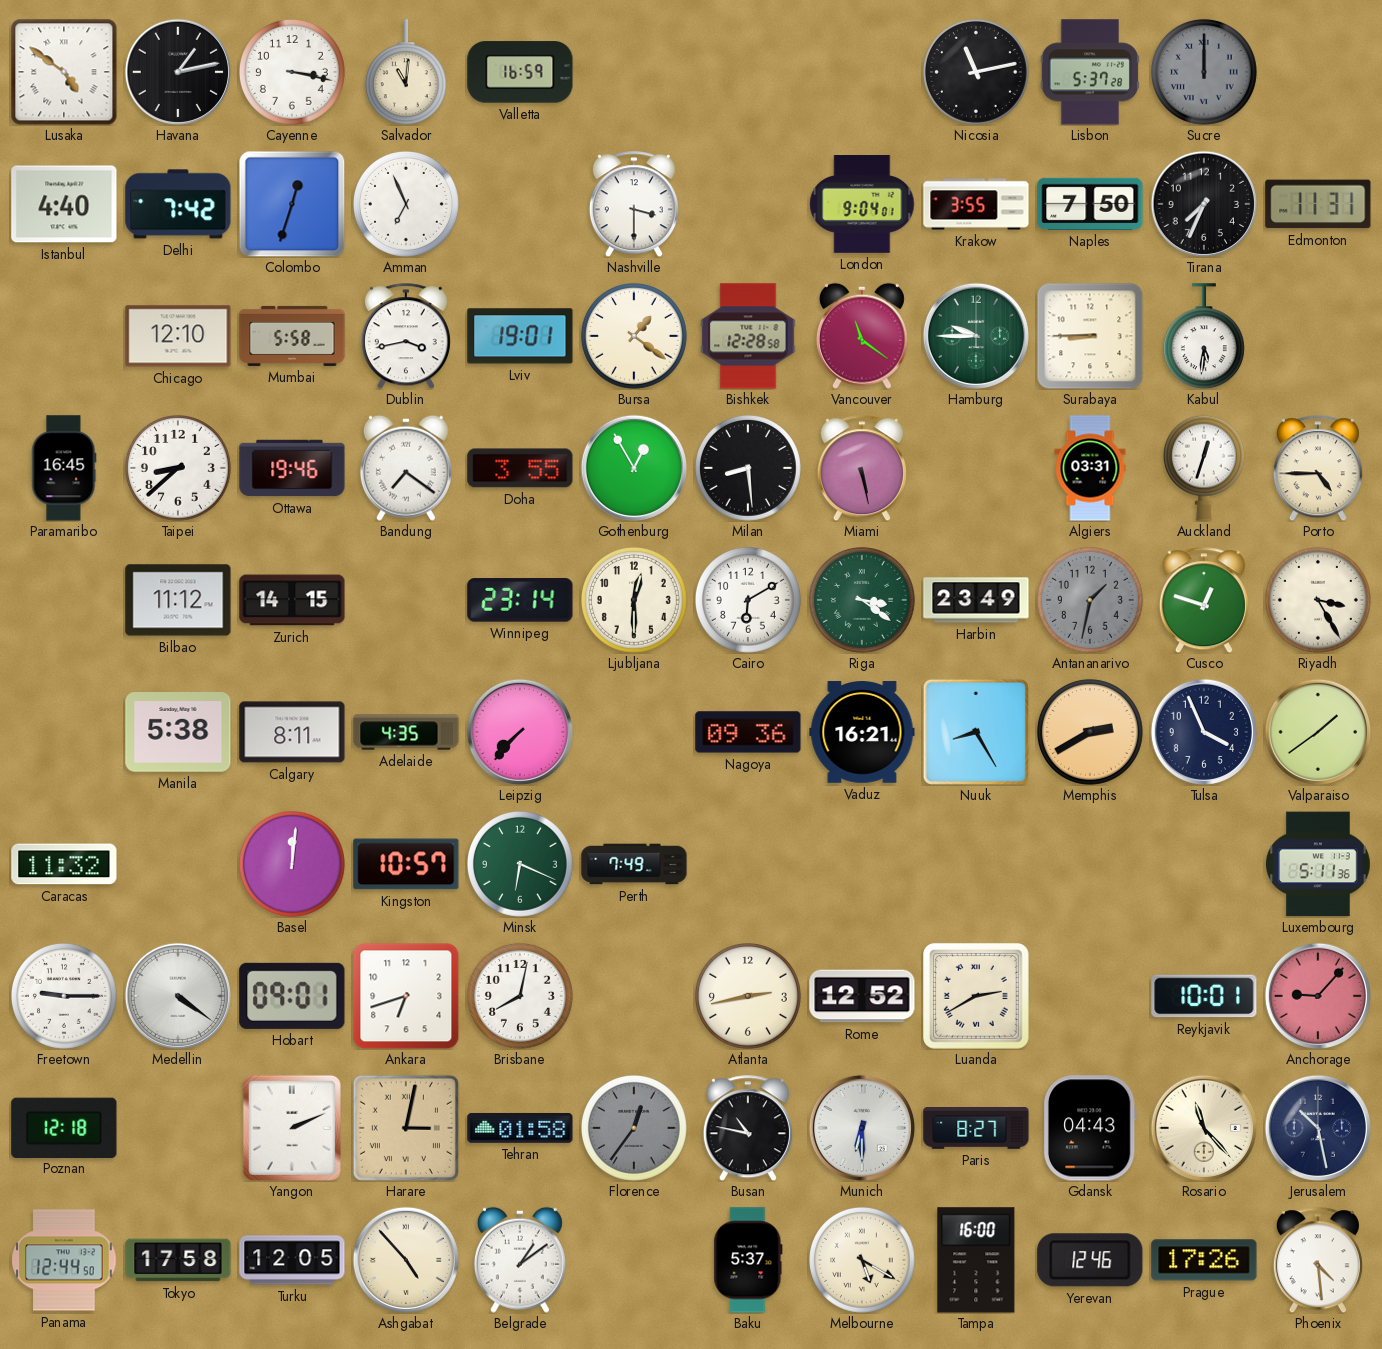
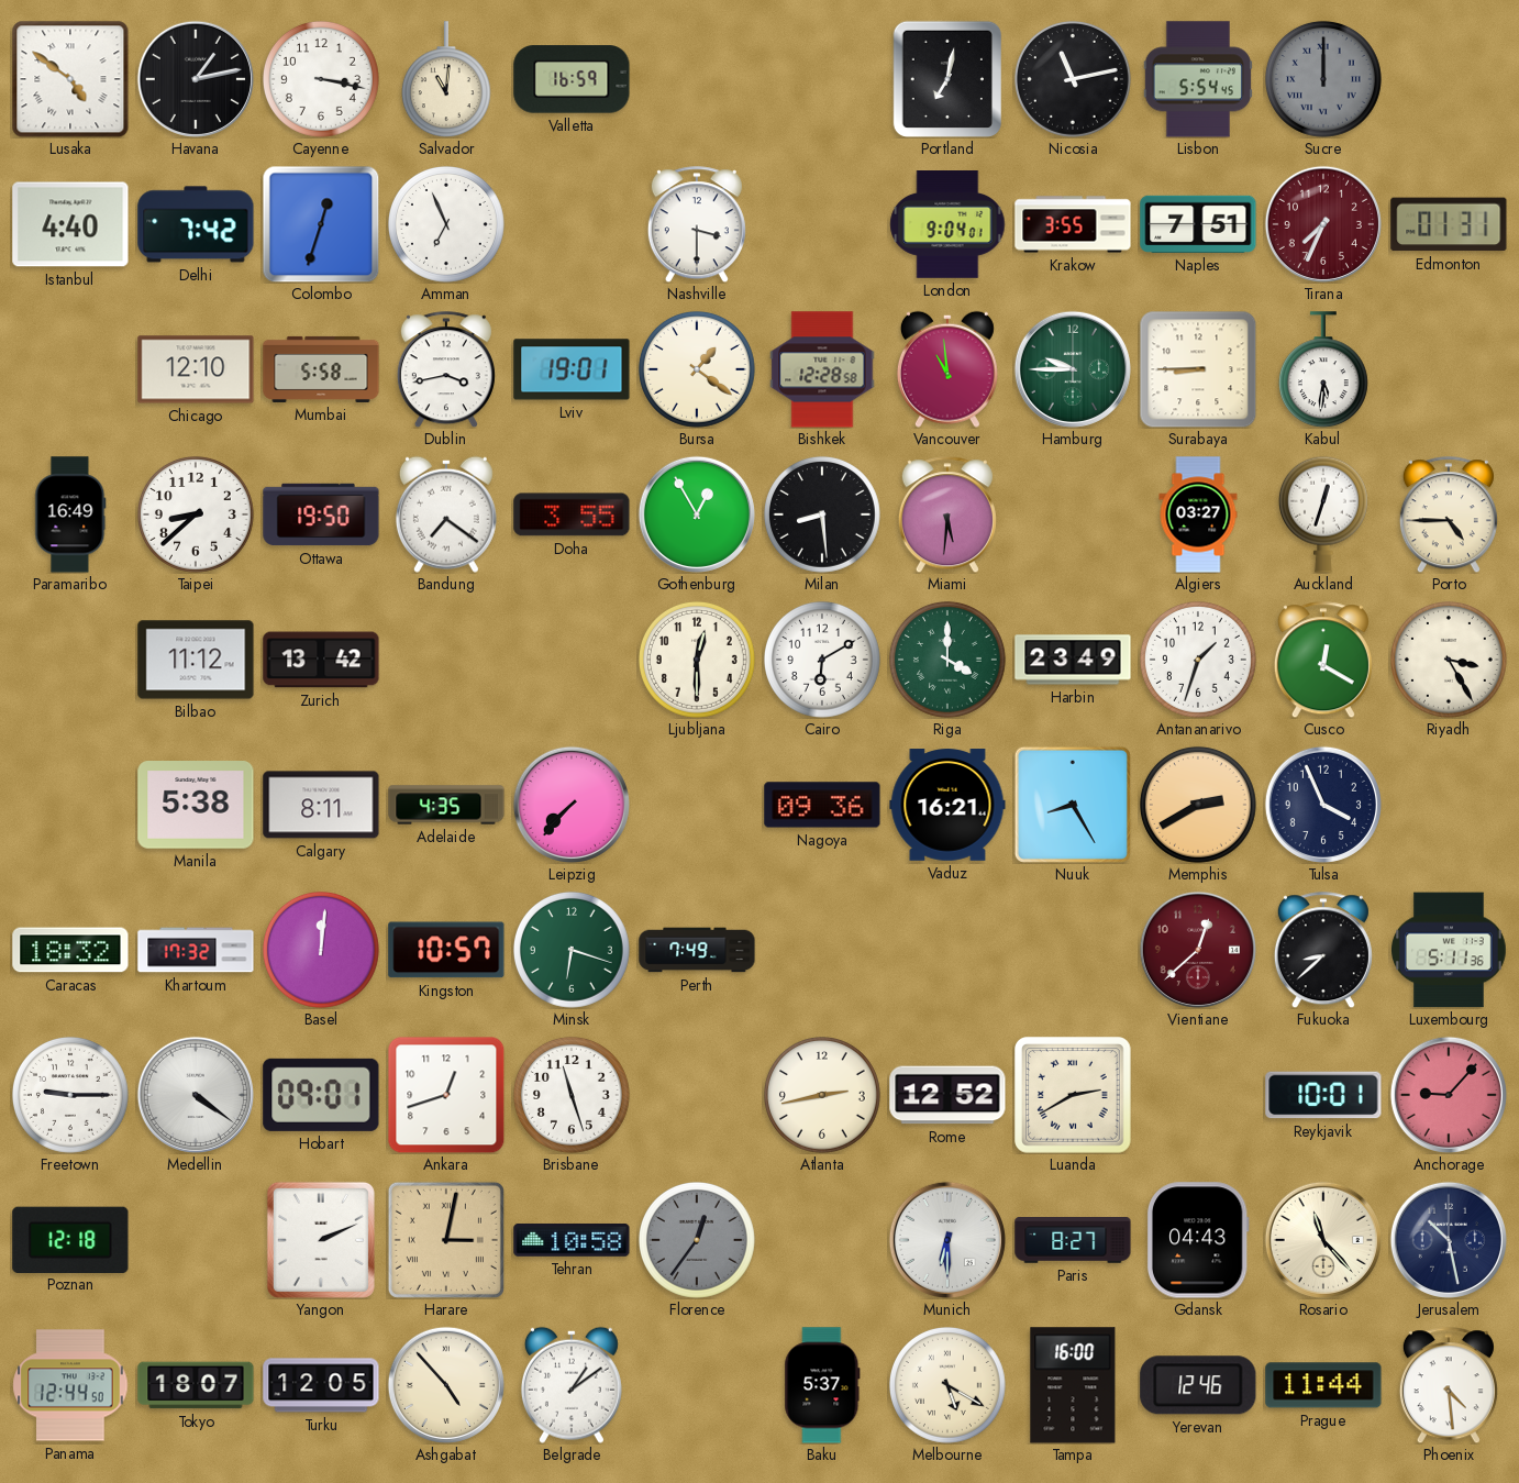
Portland: none -> 7:02 (946, 78)
Lisbon: 5:37 -> 5:54 (1198, 79)
Naples: 7:50 -> 7:51 (1198, 224)
Tirana dial: black -> burgundy (1323, 224)
Edmonton: 11:31 -> 01:31 (1449, 224)
Vancouver: 11:21 -> 10:59 (947, 369)
Paramaribo: 16:45 -> 16:49 (70, 514)
Ottawa: 19:46 -> 19:50 (321, 514)
Miami: 5:28 -> 5:31 (947, 514)
Algiers: 03:31 -> 03:27 (1198, 514)
Zurich: 14:15 -> 13:42 (321, 660)
Winnipeg: 23:14 -> none (520, 600)
Riga: 3:21 -> 4:00 (947, 660)
Antananarivo: 1:32 -> 1:33 (1198, 660)
Antananarivo dial: grey -> white (1198, 660)
Cusco: 12:48 -> 12:20 (1323, 660)
Valparaiso: 1:39 -> none (1318, 732)
Caracas: 11:32 -> 18:32 (70, 950)
Khartoum: none -> 17:32 (196, 950)
Minsk: 6:19 -> 6:18 (572, 950)
Vientiane: none -> 12:38 (1198, 950)
Fukuoka: none -> 8:38 (1323, 950)
Ankara: 6:42 -> 12:42 (446, 1095)
Brisbane: 8:02 -> 11:27 (572, 1095)
Tehran: 01:58 -> 10:58 (572, 1240)
Busan: 10:47 -> none (748, 1128)
Tokyo: 17:58 -> 18:07 (196, 1385)
Prague: 17:26 -> 11:44 (1323, 1385)
